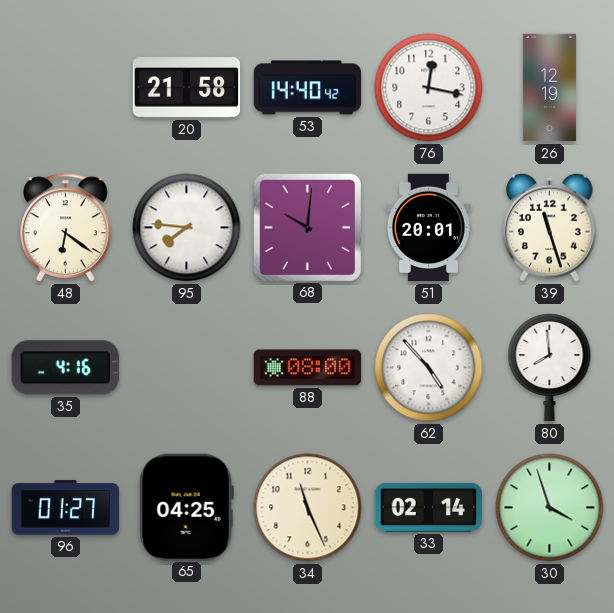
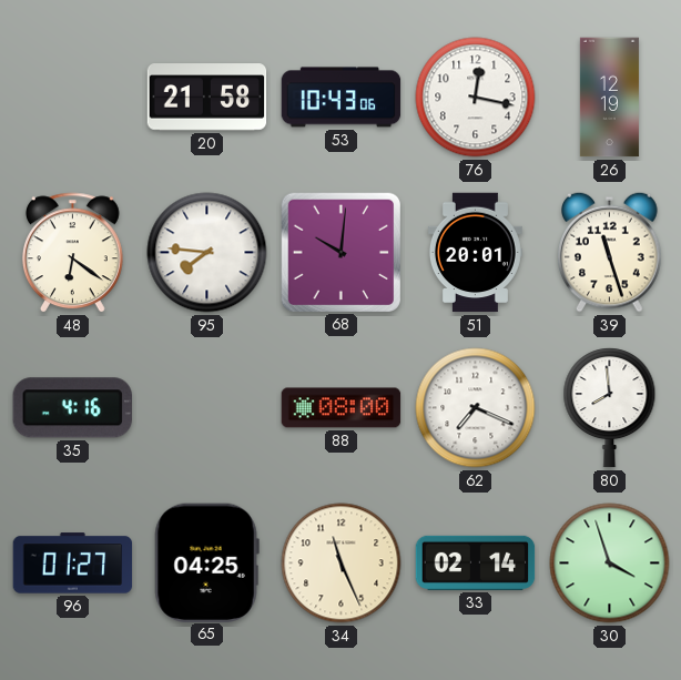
53: 14:40 -> 10:43 (342, 98)
62: 4:53 -> 7:19 (476, 408)
